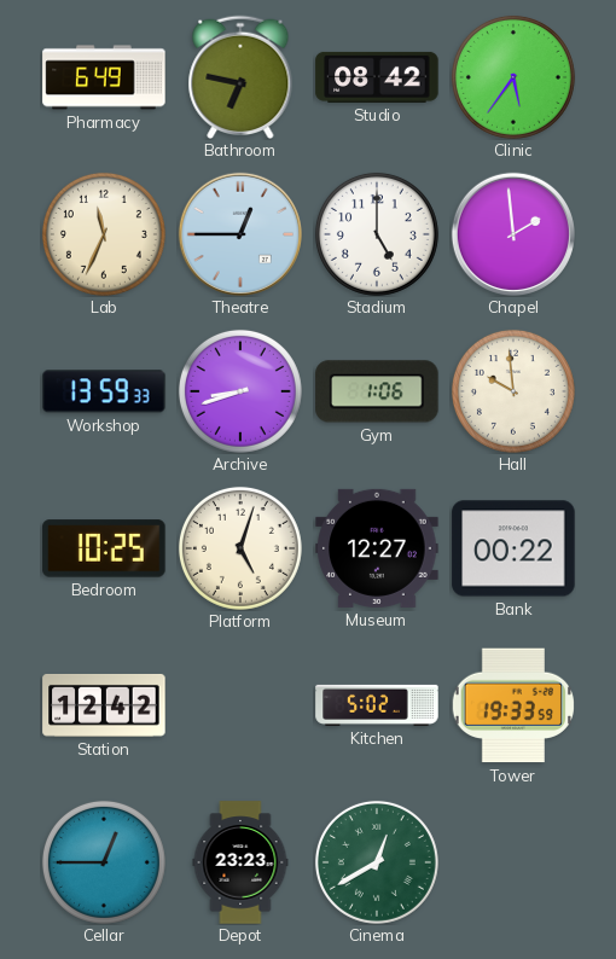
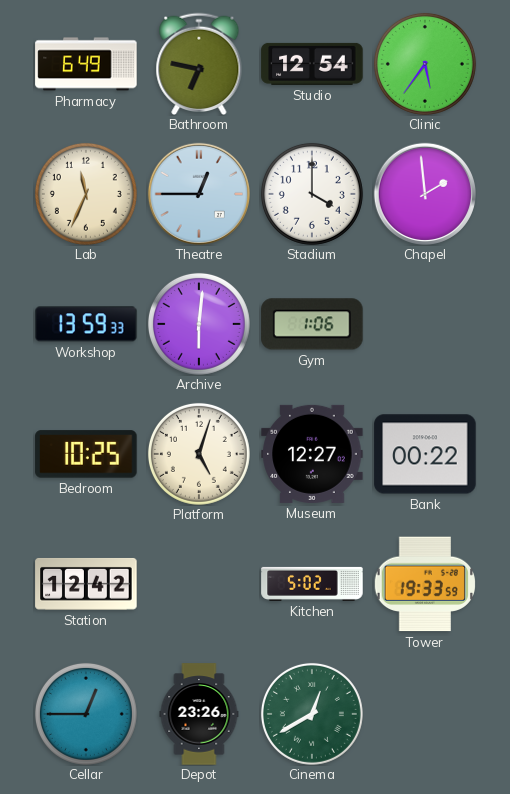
Studio: 08:42 -> 12:54 (312, 64)
Stadium: 5:00 -> 4:00 (312, 194)
Archive: 8:42 -> 6:01 (199, 324)
Hall: 9:59 -> none (513, 391)
Depot: 23:23 -> 23:26 (199, 714)
